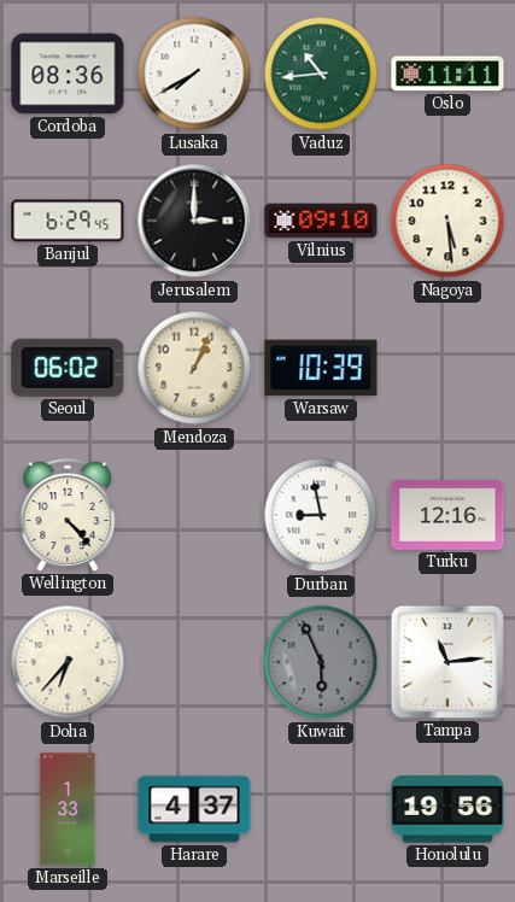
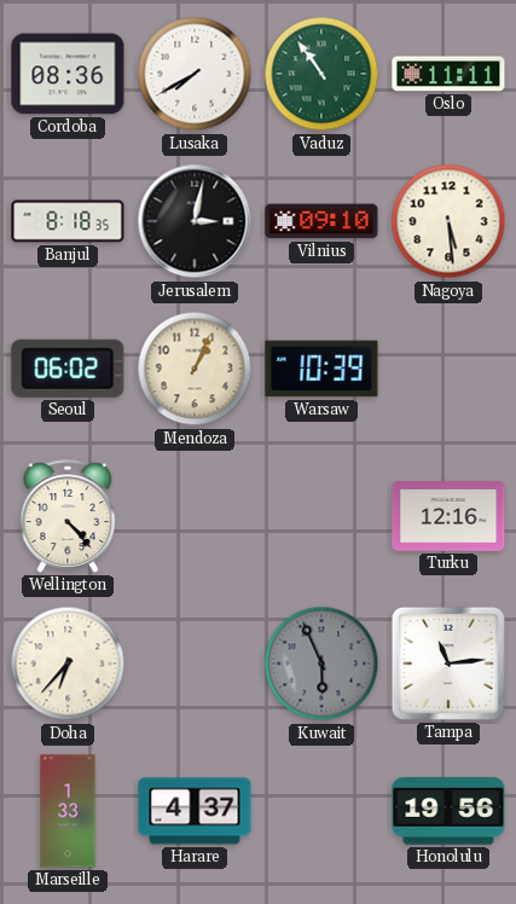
Vaduz: 10:44 -> 10:54 (321, 74)
Banjul: 6:29 -> 8:18 (68, 221)
Jerusalem: 3:00 -> 3:02 (195, 221)
Durban: 8:58 -> none (321, 515)
